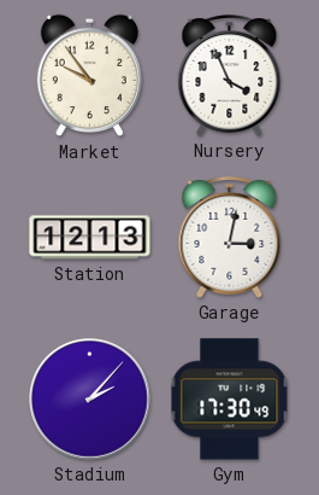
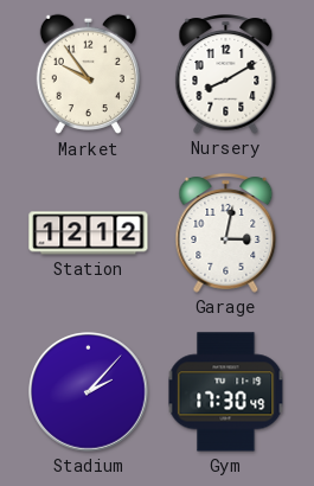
Nursery: 3:56 -> 8:10 (226, 75)
Station: 12:13 -> 12:12 (89, 234)
